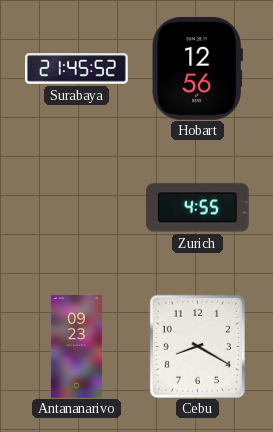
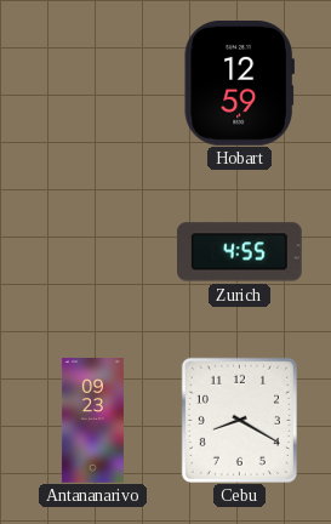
Surabaya: 21:45 -> none (77, 69)
Hobart: 12:56 -> 12:59 (239, 82)
